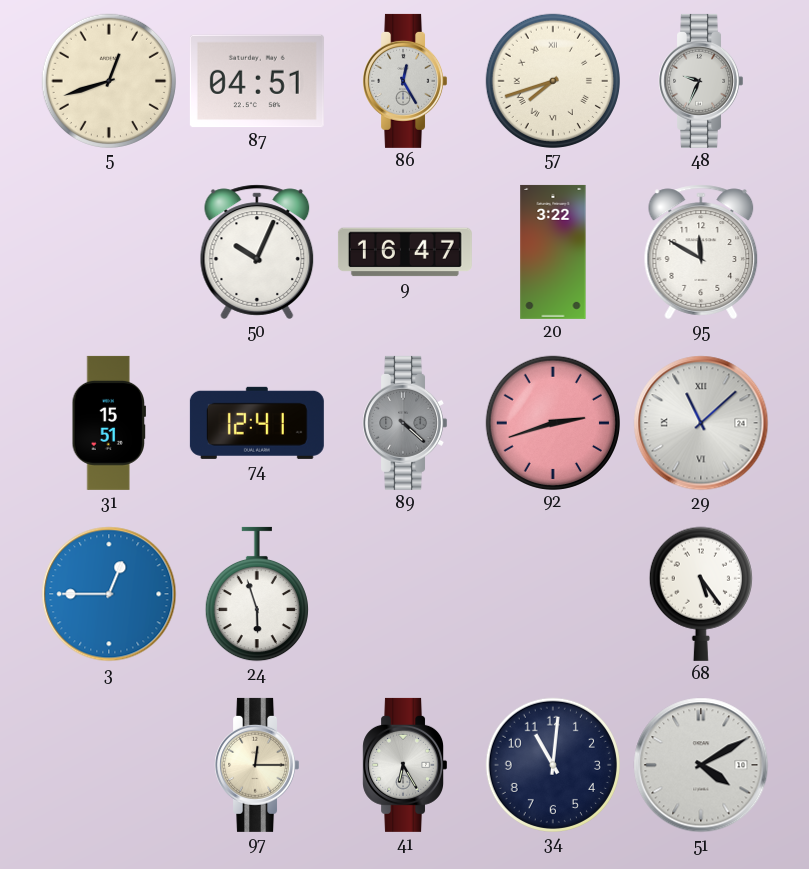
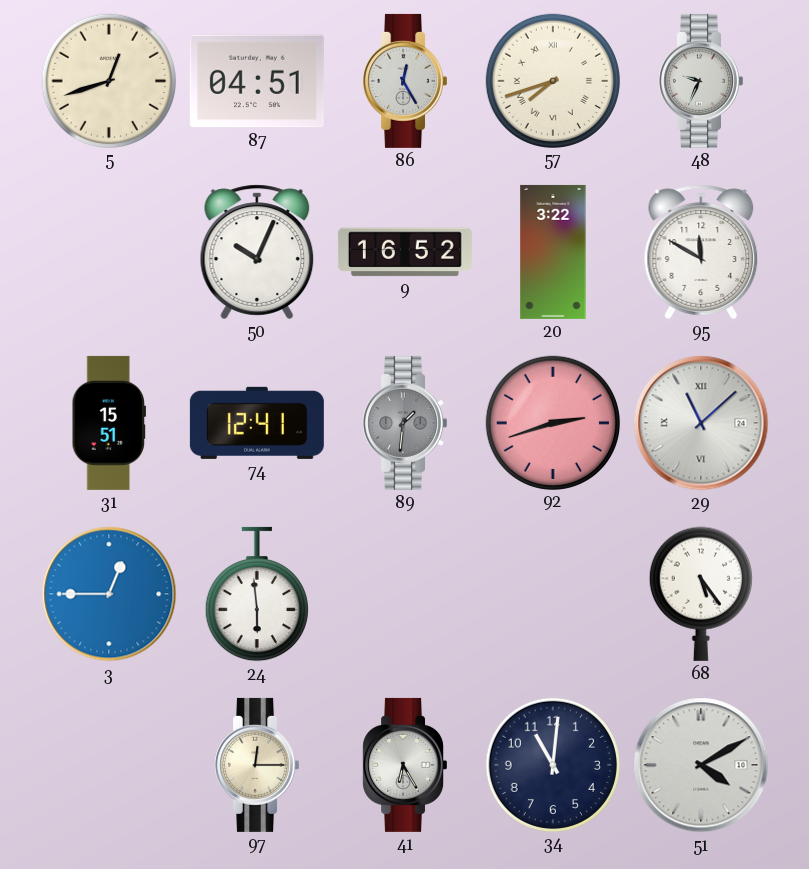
9: 16:47 -> 16:52 (405, 252)
89: 4:22 -> 1:31 (404, 423)
24: 5:57 -> 5:59 (257, 594)
